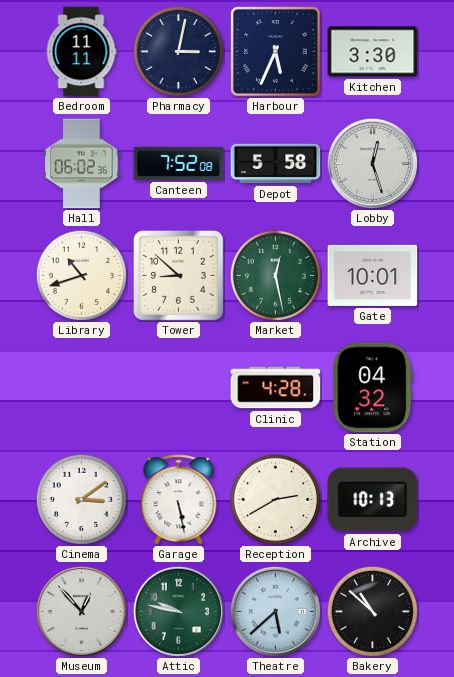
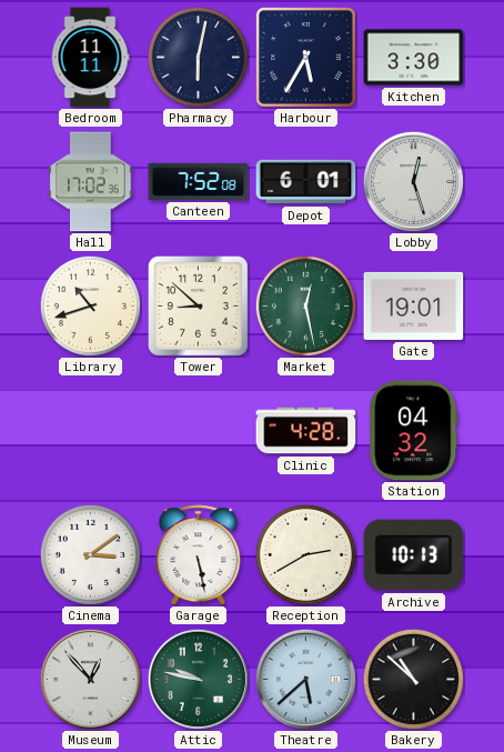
Pharmacy: 3:02 -> 6:02 (198, 57)
Harbour: 5:34 -> 5:35 (306, 58)
Hall: 06:02 -> 17:02 (91, 182)
Depot: 5:58 -> 6:01 (306, 182)
Gate: 10:01 -> 19:01 (414, 305)
